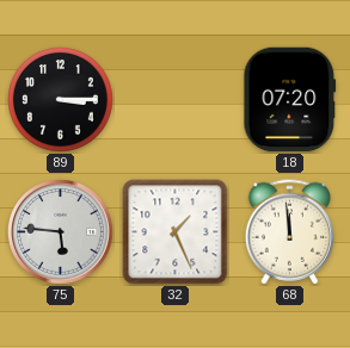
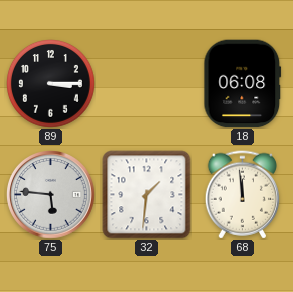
18: 07:20 -> 06:08 (243, 84)
32: 1:26 -> 1:31 (147, 195)
